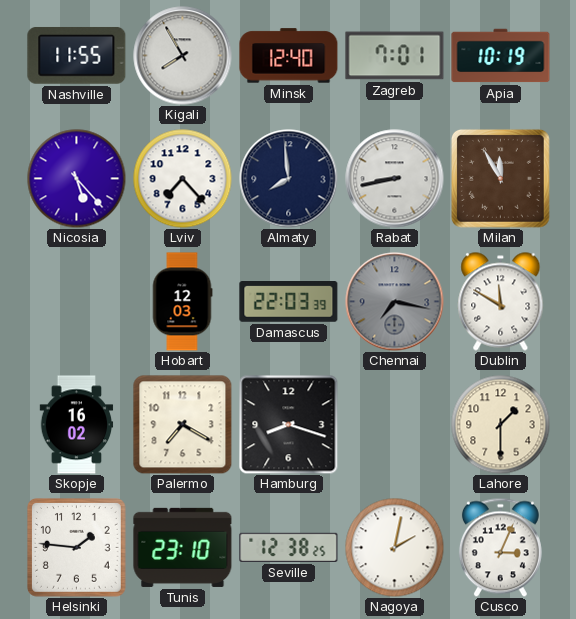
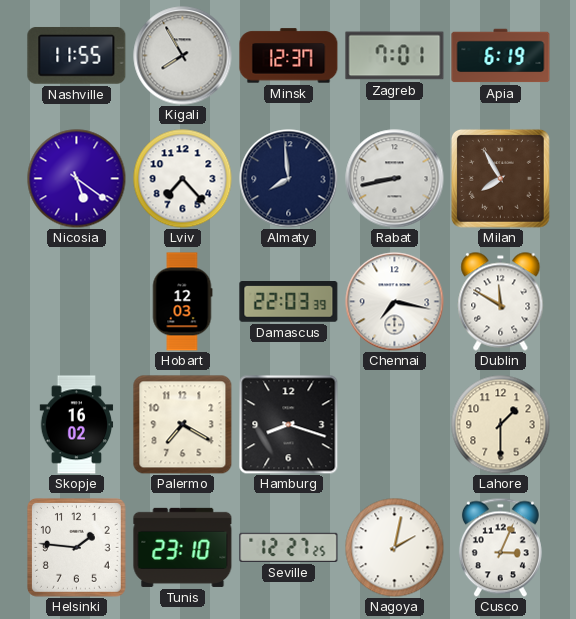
Minsk: 12:40 -> 12:37 (289, 56)
Apia: 10:19 -> 6:19 (501, 56)
Nicosia: 5:23 -> 5:21 (77, 179)
Milan: 11:55 -> 7:55 (500, 178)
Chennai dial: grey -> white (395, 302)
Seville: 12:38 -> 12:27 (289, 547)
